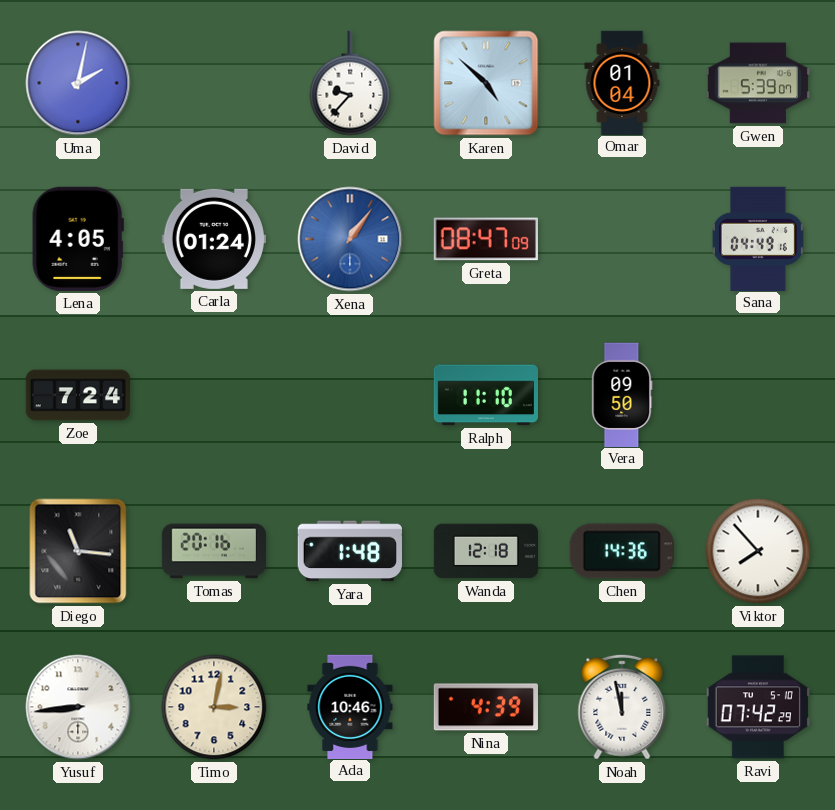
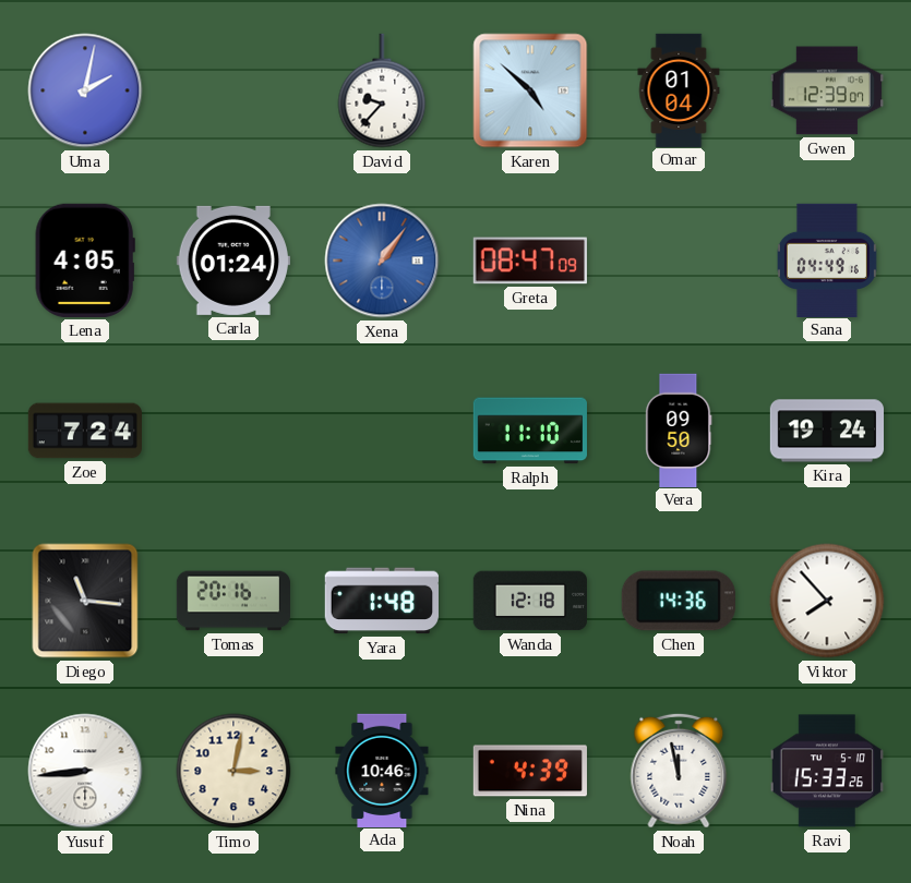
Gwen: 5:39 -> 12:39 (827, 90)
Kira: none -> 19:24 (826, 431)
Ravi: 07:42 -> 15:33 (827, 771)
